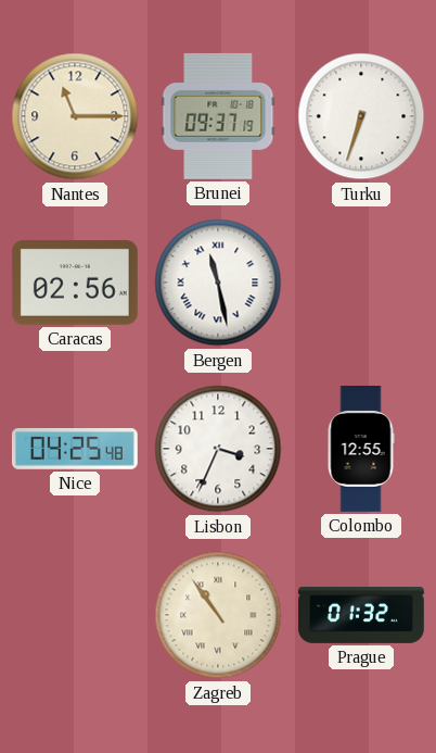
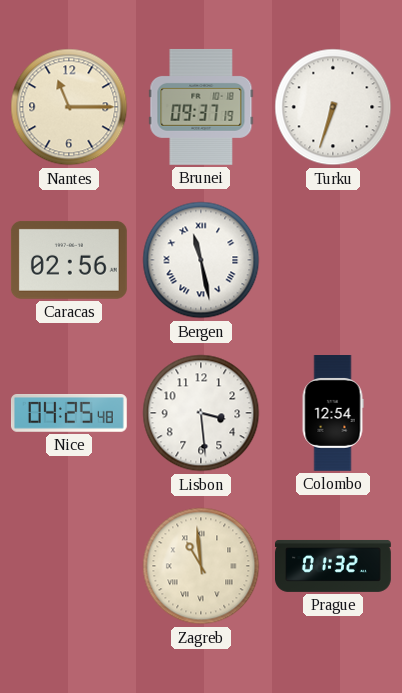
Lisbon: 3:34 -> 3:29 (201, 413)
Colombo: 12:55 -> 12:54 (333, 414)
Zagreb: 10:54 -> 10:59 (201, 566)
